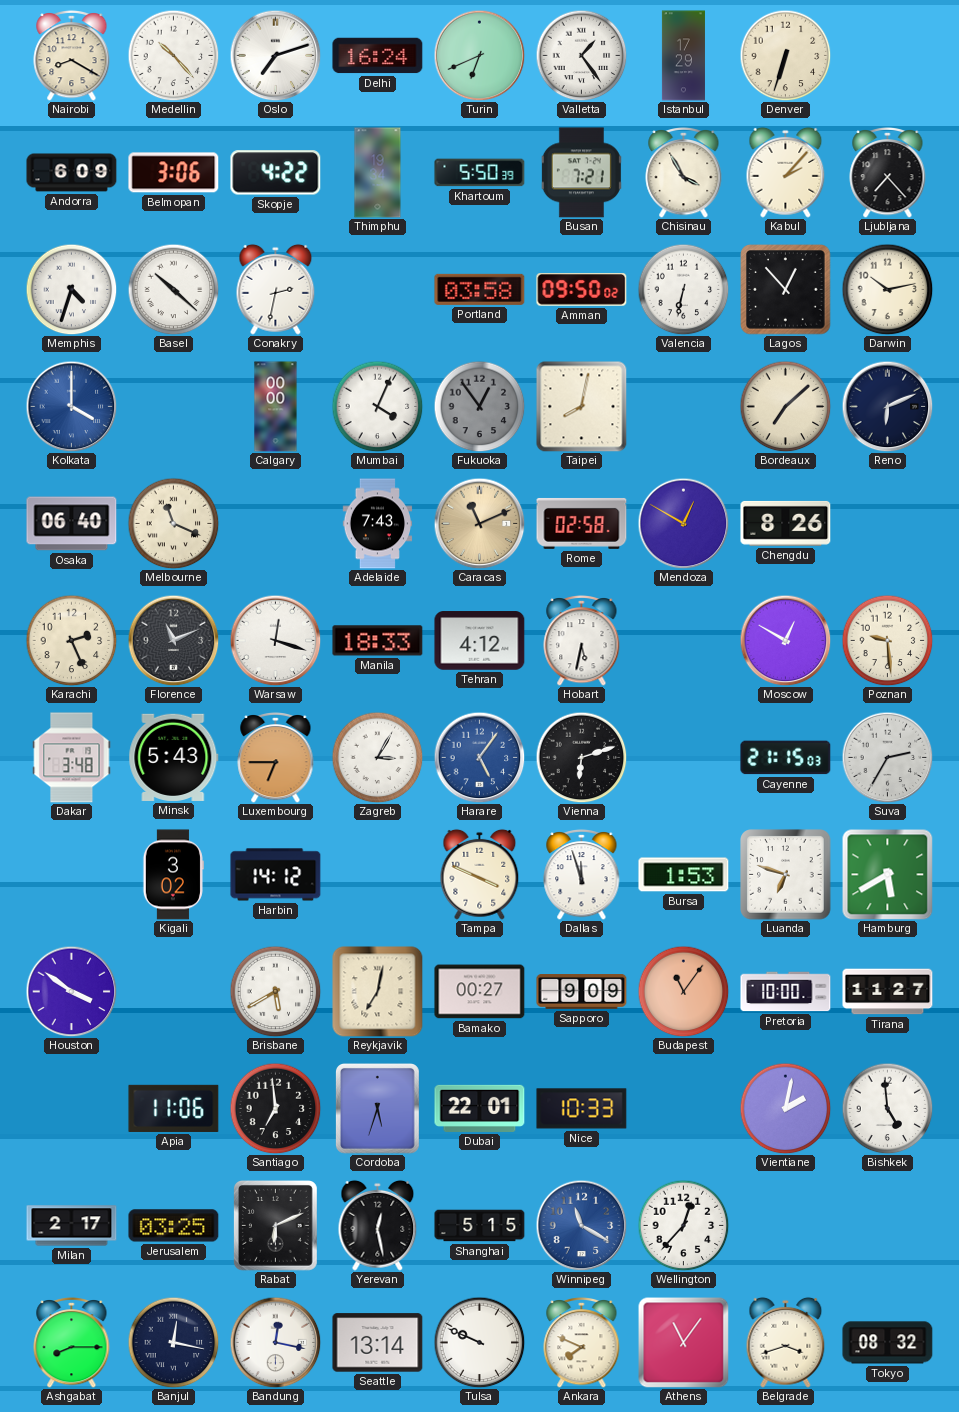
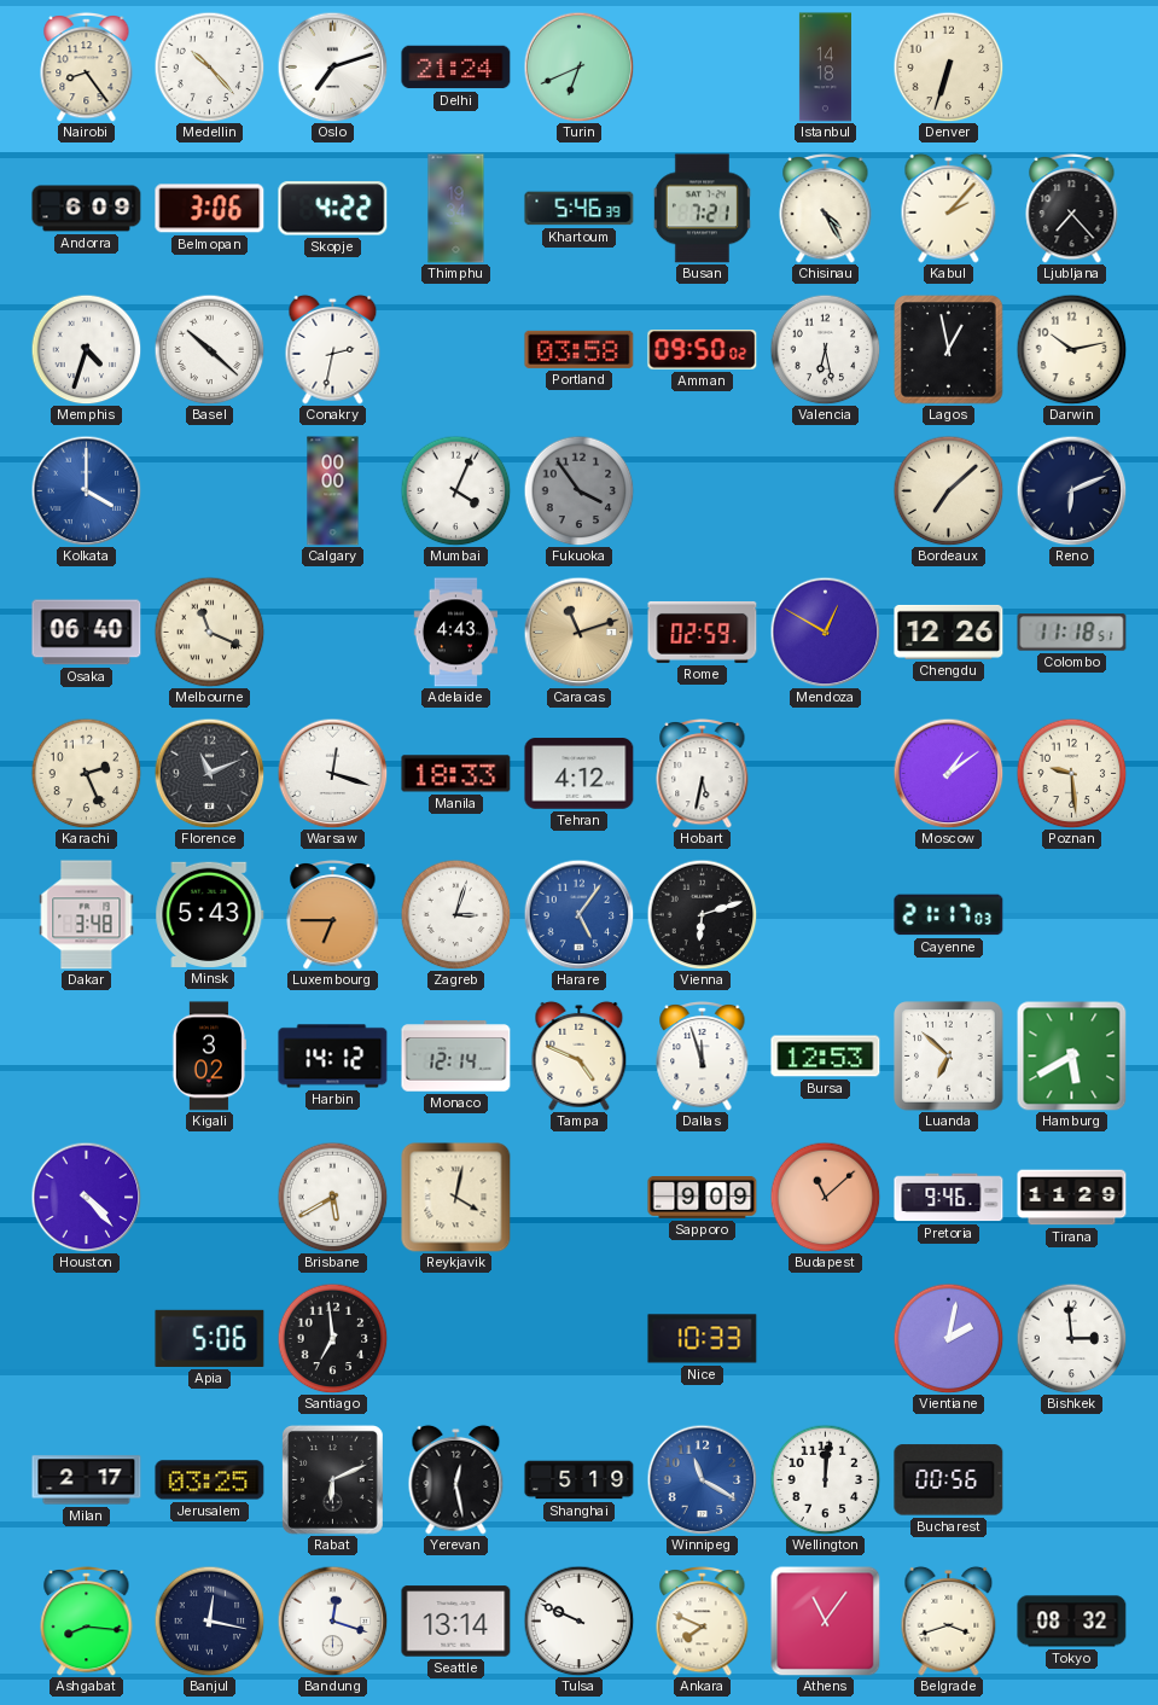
Nairobi: 8:20 -> 8:24 (87, 66)
Delhi: 16:24 -> 21:24 (456, 68)
Valletta: 1:24 -> none (581, 55)
Istanbul: 17:29 -> 14:18 (825, 68)
Khartoum: 5:50 -> 5:46 (580, 209)
Chisinau: 3:55 -> 4:25 (826, 208)
Valencia: 6:32 -> 6:28 (825, 349)
Lagos: 12:53 -> 12:58 (949, 350)
Fukuoka: 12:54 -> 3:54 (578, 490)
Taipei: 8:02 -> none (582, 407)
Adelaide: 7:43 -> 4:43 (456, 633)
Caracas: 11:11 -> 11:12 (578, 632)
Rome: 02:58 -> 02:59 (703, 632)
Chengdu: 8:26 -> 12:26 (949, 632)
Colombo: none -> 11:18 (1072, 633)
Moscow: 12:50 -> 1:09 (948, 773)
Zagreb: 3:05 -> 3:03 (455, 914)
Cayenne: 21:15 -> 21:17 (949, 915)
Suva: 2:35 -> none (887, 757)
Monaco: none -> 12:14 (456, 1057)
Tampa: 3:49 -> 4:49 (580, 1055)
Bursa: 1:53 -> 12:53 (826, 1057)
Luanda: 6:48 -> 6:52 (949, 1057)
Houston: 3:51 -> 4:23 (86, 1197)
Reykjavik: 7:02 -> 4:02 (456, 1198)
Bamako: 00:27 -> none (480, 992)
Budapest: 11:06 -> 11:08 (825, 1197)
Pretoria: 10:00 -> 9:46 (949, 1198)
Tirana: 11:27 -> 11:29 (1072, 1198)
Apia: 11:06 -> 5:06 (210, 1338)
Cordoba: 5:33 -> none (377, 1109)
Dubai: 22:01 -> none (480, 1108)
Bishkek: 4:59 -> 2:59 (1071, 1338)
Shanghai: 5:15 -> 5:19 (580, 1480)
Wellington: 12:37 -> 12:01 (825, 1479)
Bucharest: none -> 00:56 (949, 1480)
Ashgabat: 8:15 -> 8:16 (87, 1620)
Bandung: 12:17 -> 12:18 (332, 1620)
